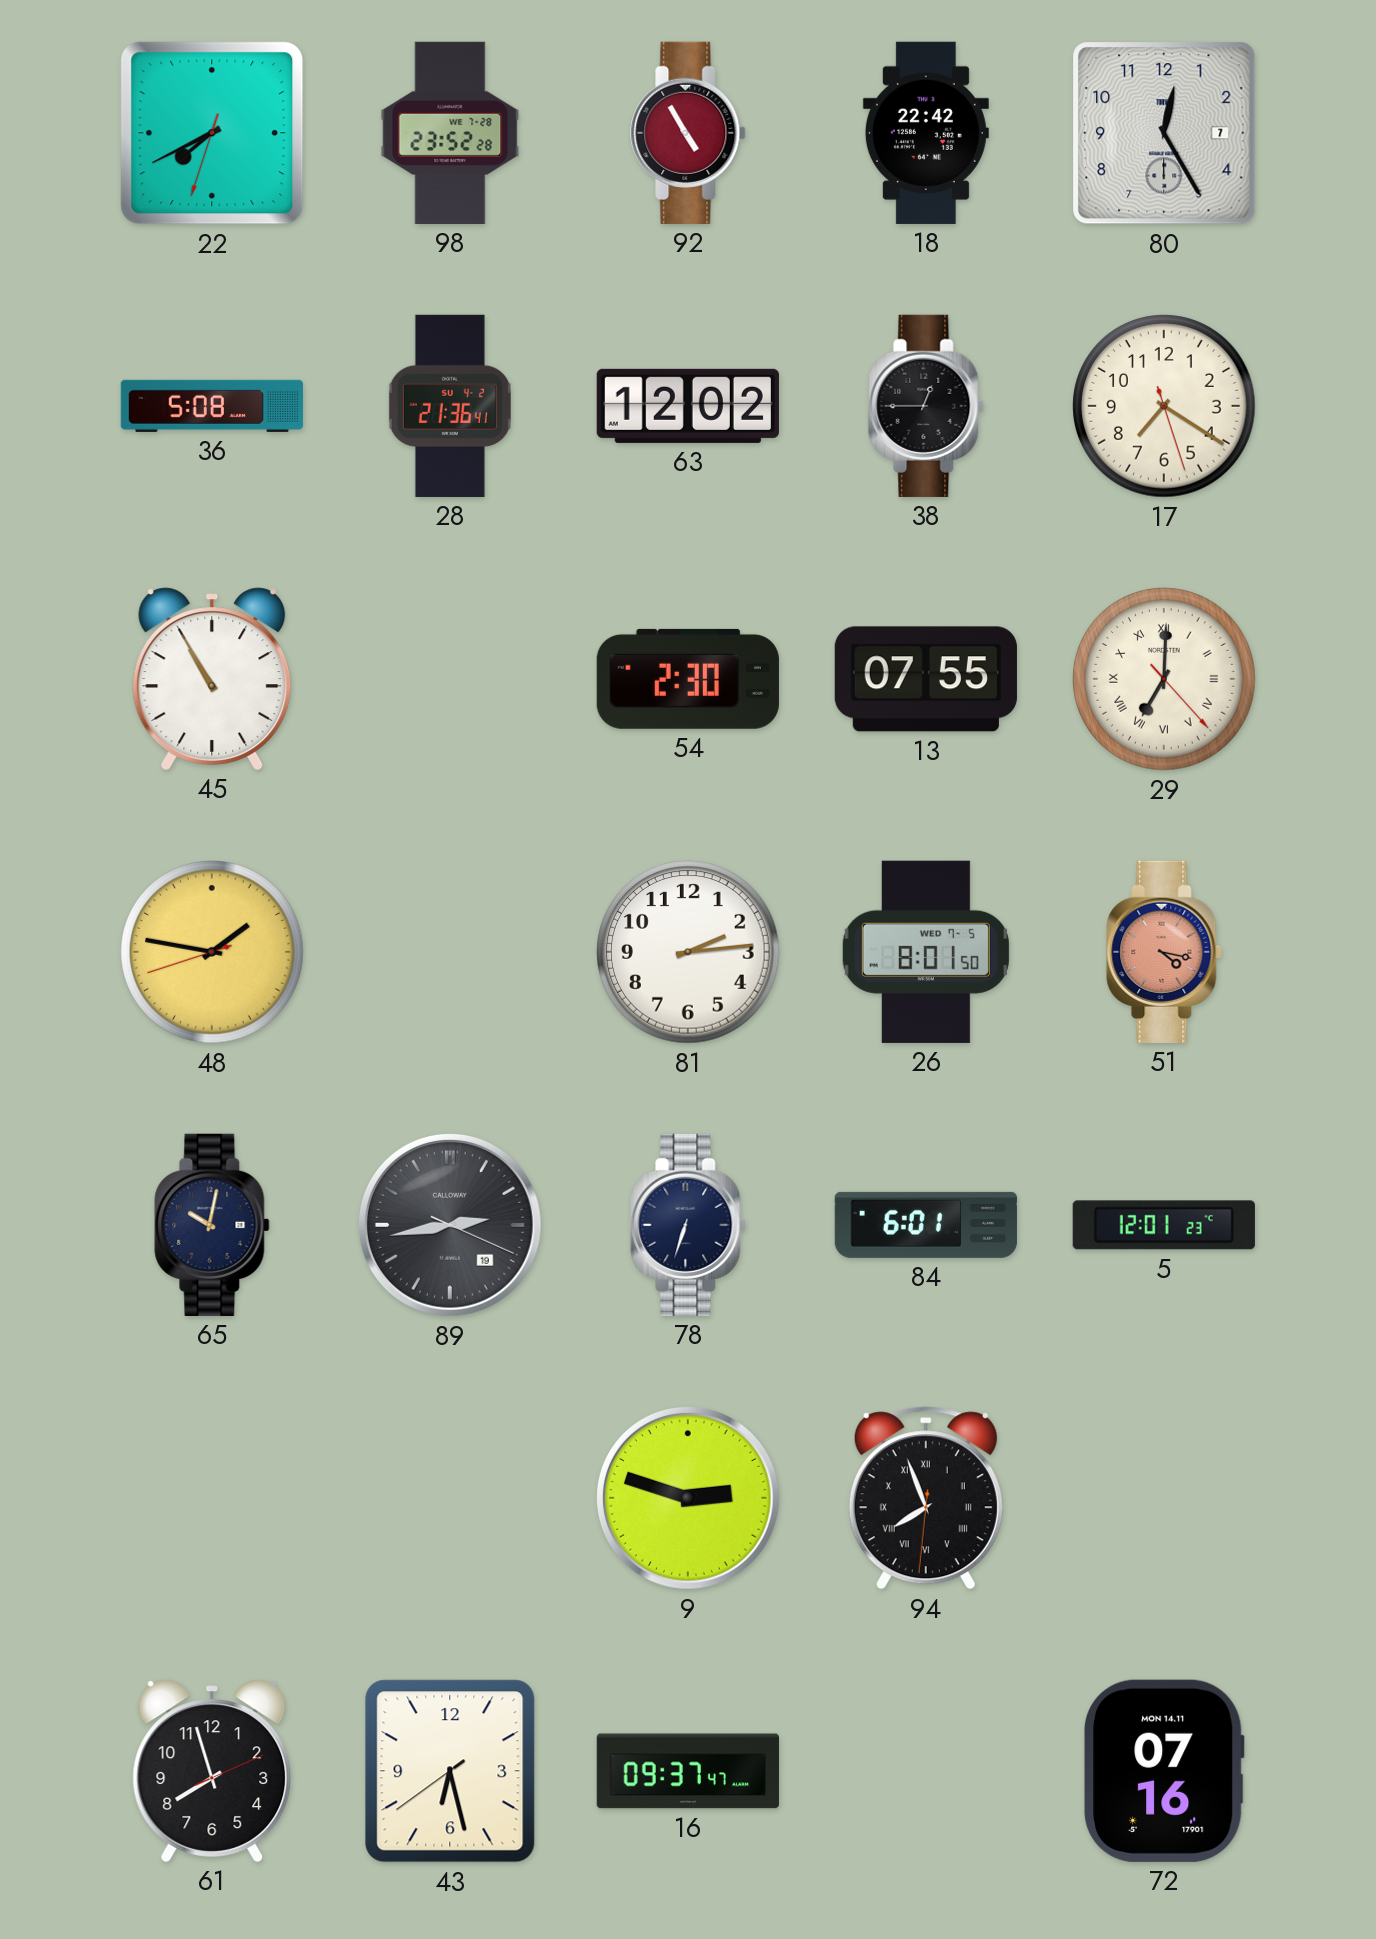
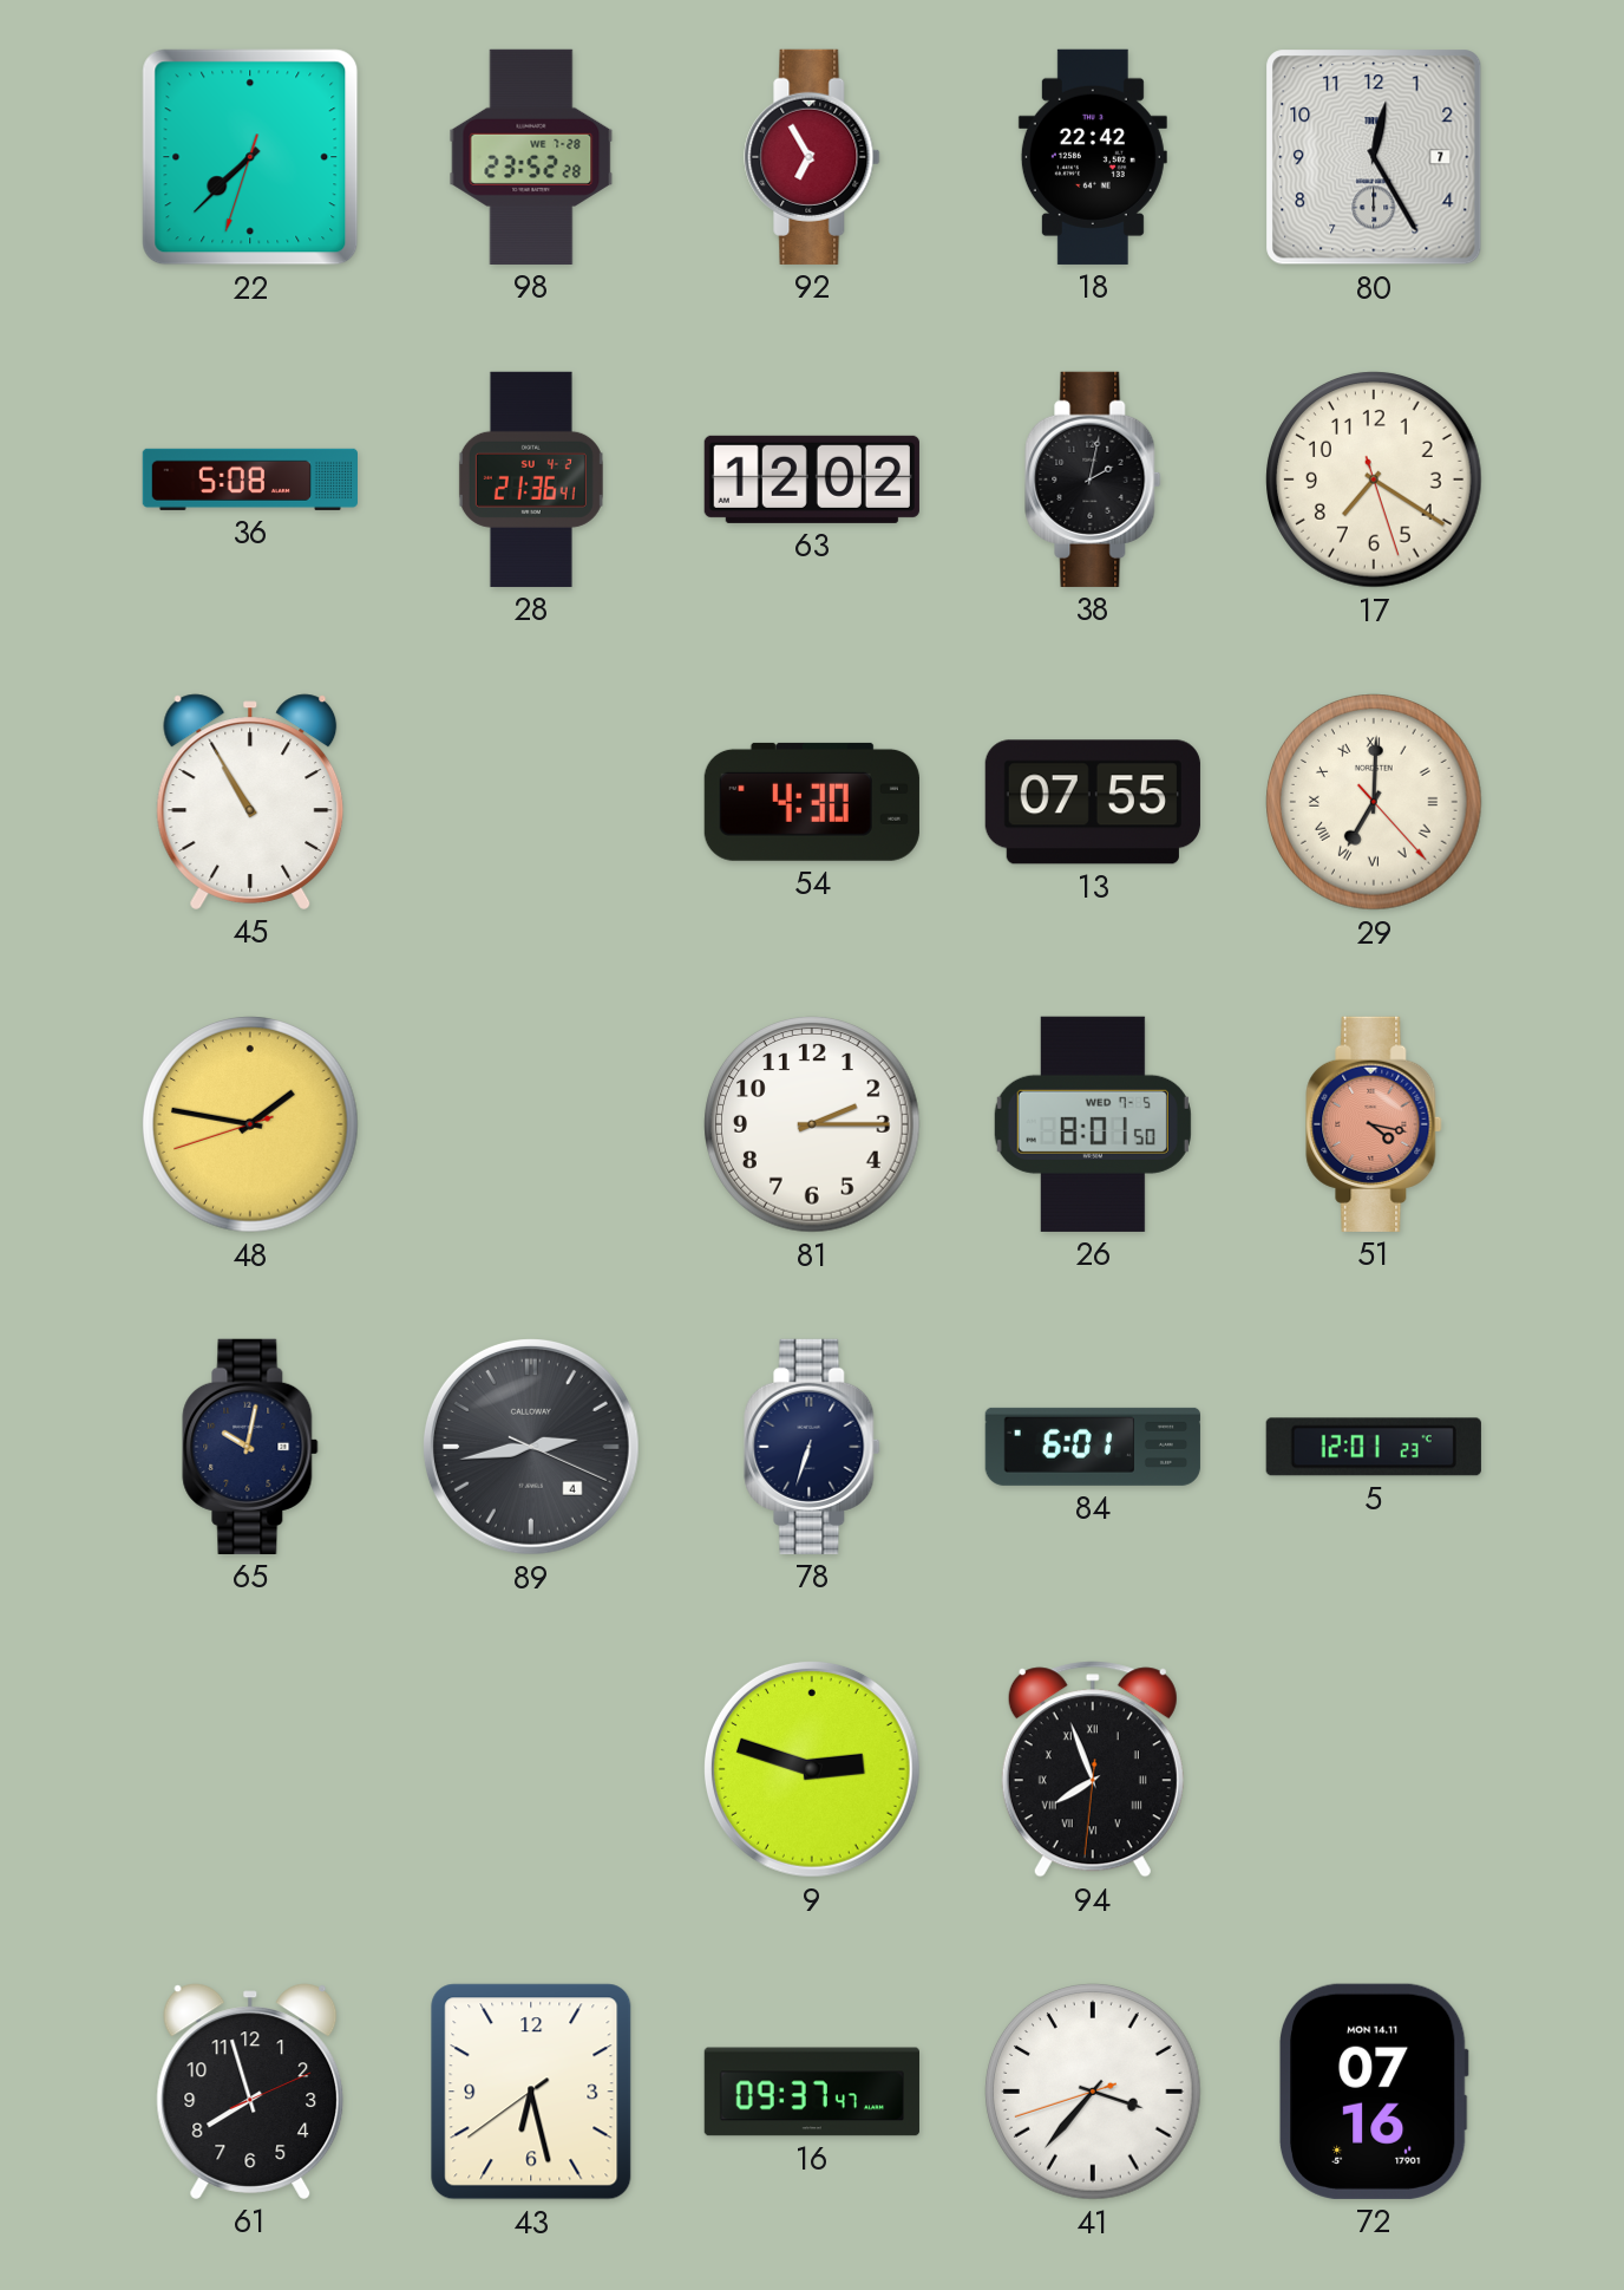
22: 7:40 -> 7:37 (250, 157)
92: 4:55 -> 6:55 (812, 157)
38: 12:45 -> 2:02 (1093, 479)
54: 2:30 -> 4:30 (812, 802)
81: 2:14 -> 2:15 (812, 1124)
89 date: 19 -> 4 (531, 1447)
41: none -> 3:36 (1093, 2092)
